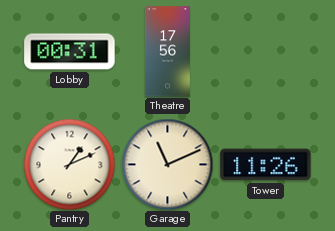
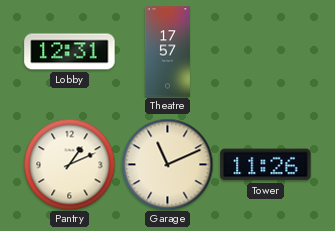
Lobby: 00:31 -> 12:31 (70, 52)
Theatre: 17:56 -> 17:57 (167, 52)
